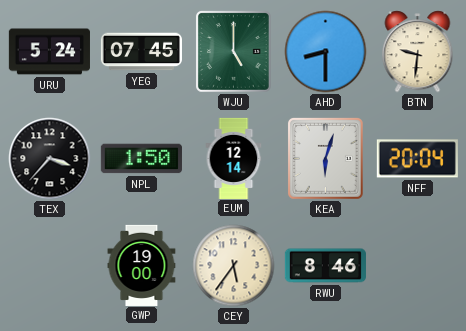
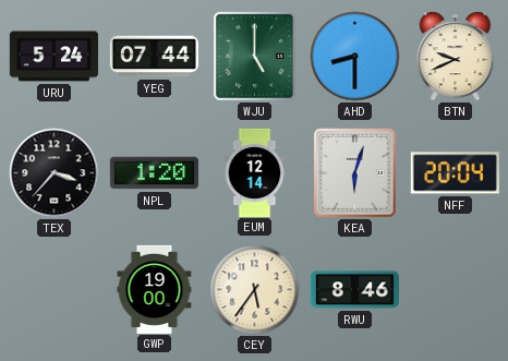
YEG: 07:45 -> 07:44 (154, 57)
BTN: 9:31 -> 9:41 (456, 57)
NPL: 1:50 -> 1:20 (154, 173)
